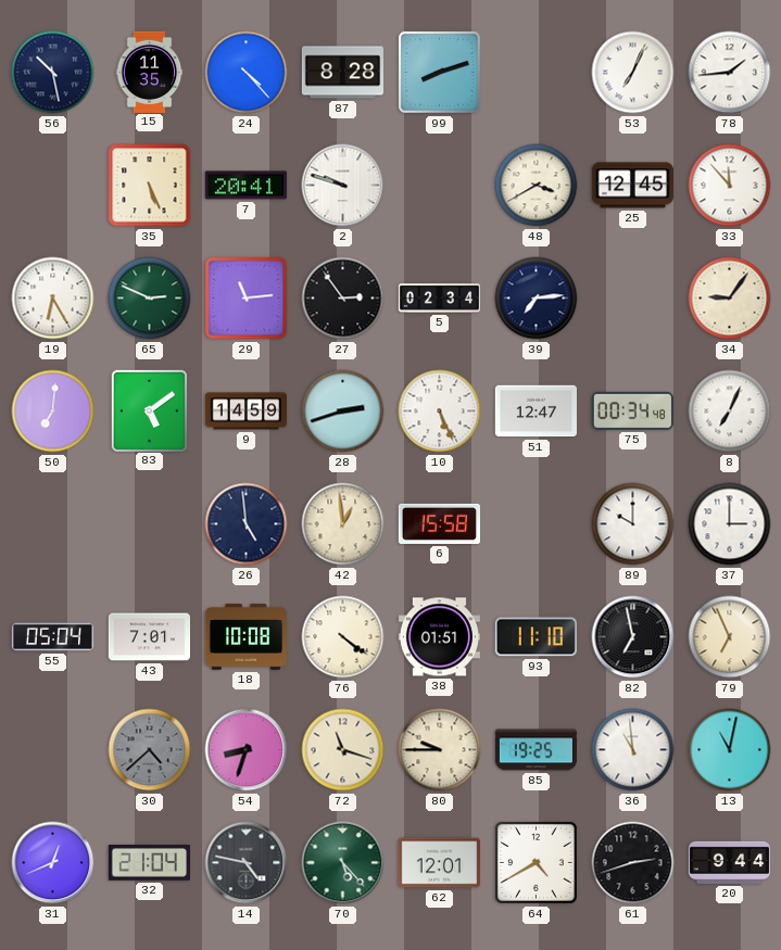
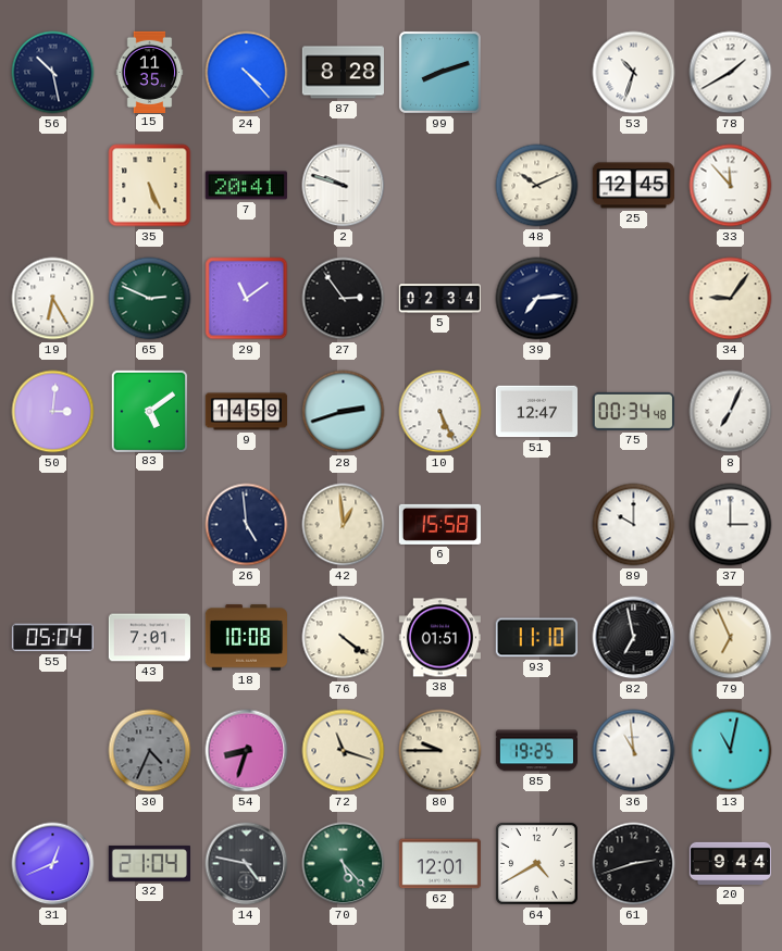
53: 7:04 -> 10:33 (634, 73)
78: 1:44 -> 1:40 (731, 73)
48: 3:40 -> 10:11 (537, 186)
29: 11:14 -> 11:09 (247, 299)
50: 7:01 -> 3:01 (53, 412)
30: 4:38 -> 4:34 (150, 751)
